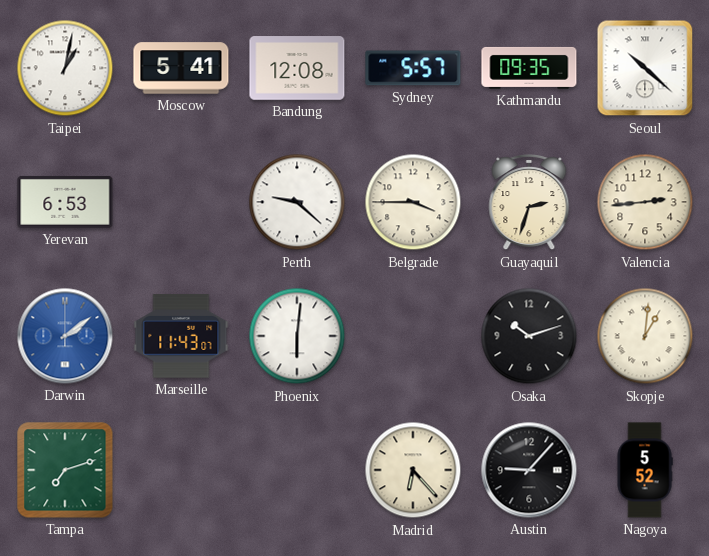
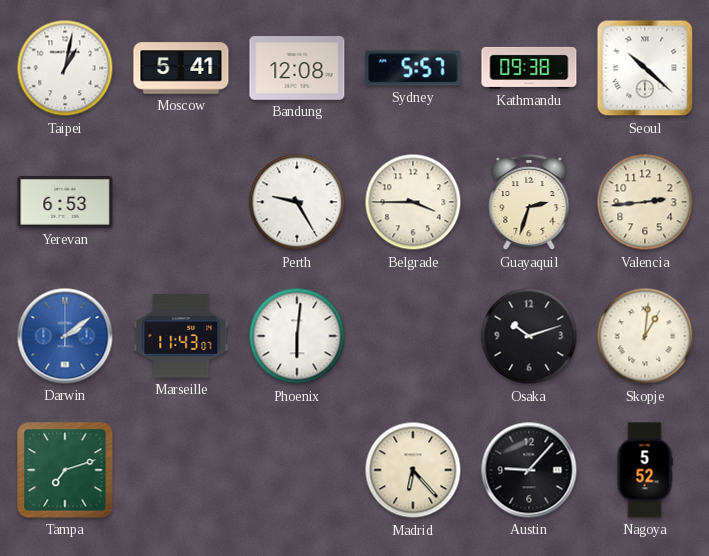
Kathmandu: 09:35 -> 09:38 (529, 68)
Perth: 9:22 -> 9:25 (297, 202)
